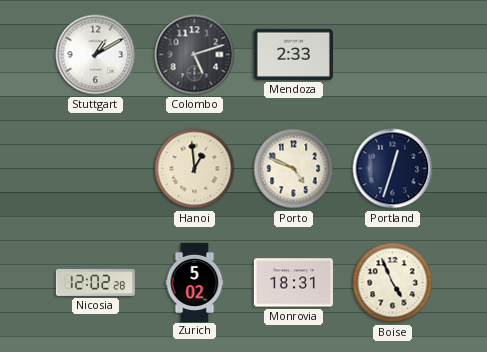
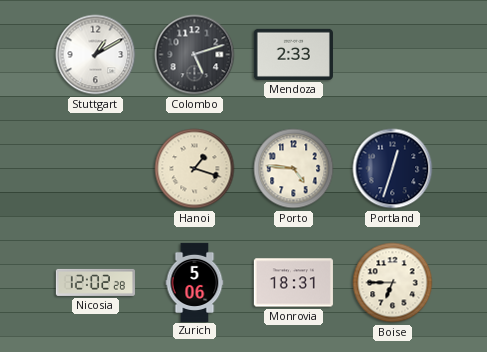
Hanoi: 12:59 -> 1:18 (195, 169)
Porto: 4:49 -> 4:46 (294, 169)
Zurich: 5:02 -> 5:06 (195, 282)
Boise: 4:56 -> 6:45 (393, 283)
